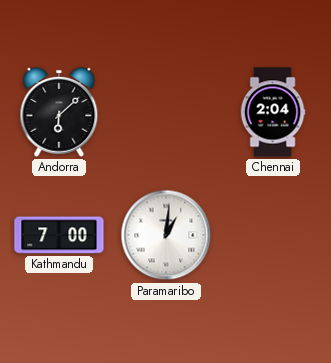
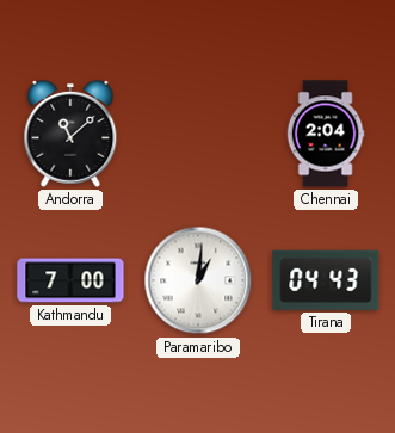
Andorra: 6:08 -> 11:08 (70, 134)
Tirana: none -> 04:43 (326, 280)
